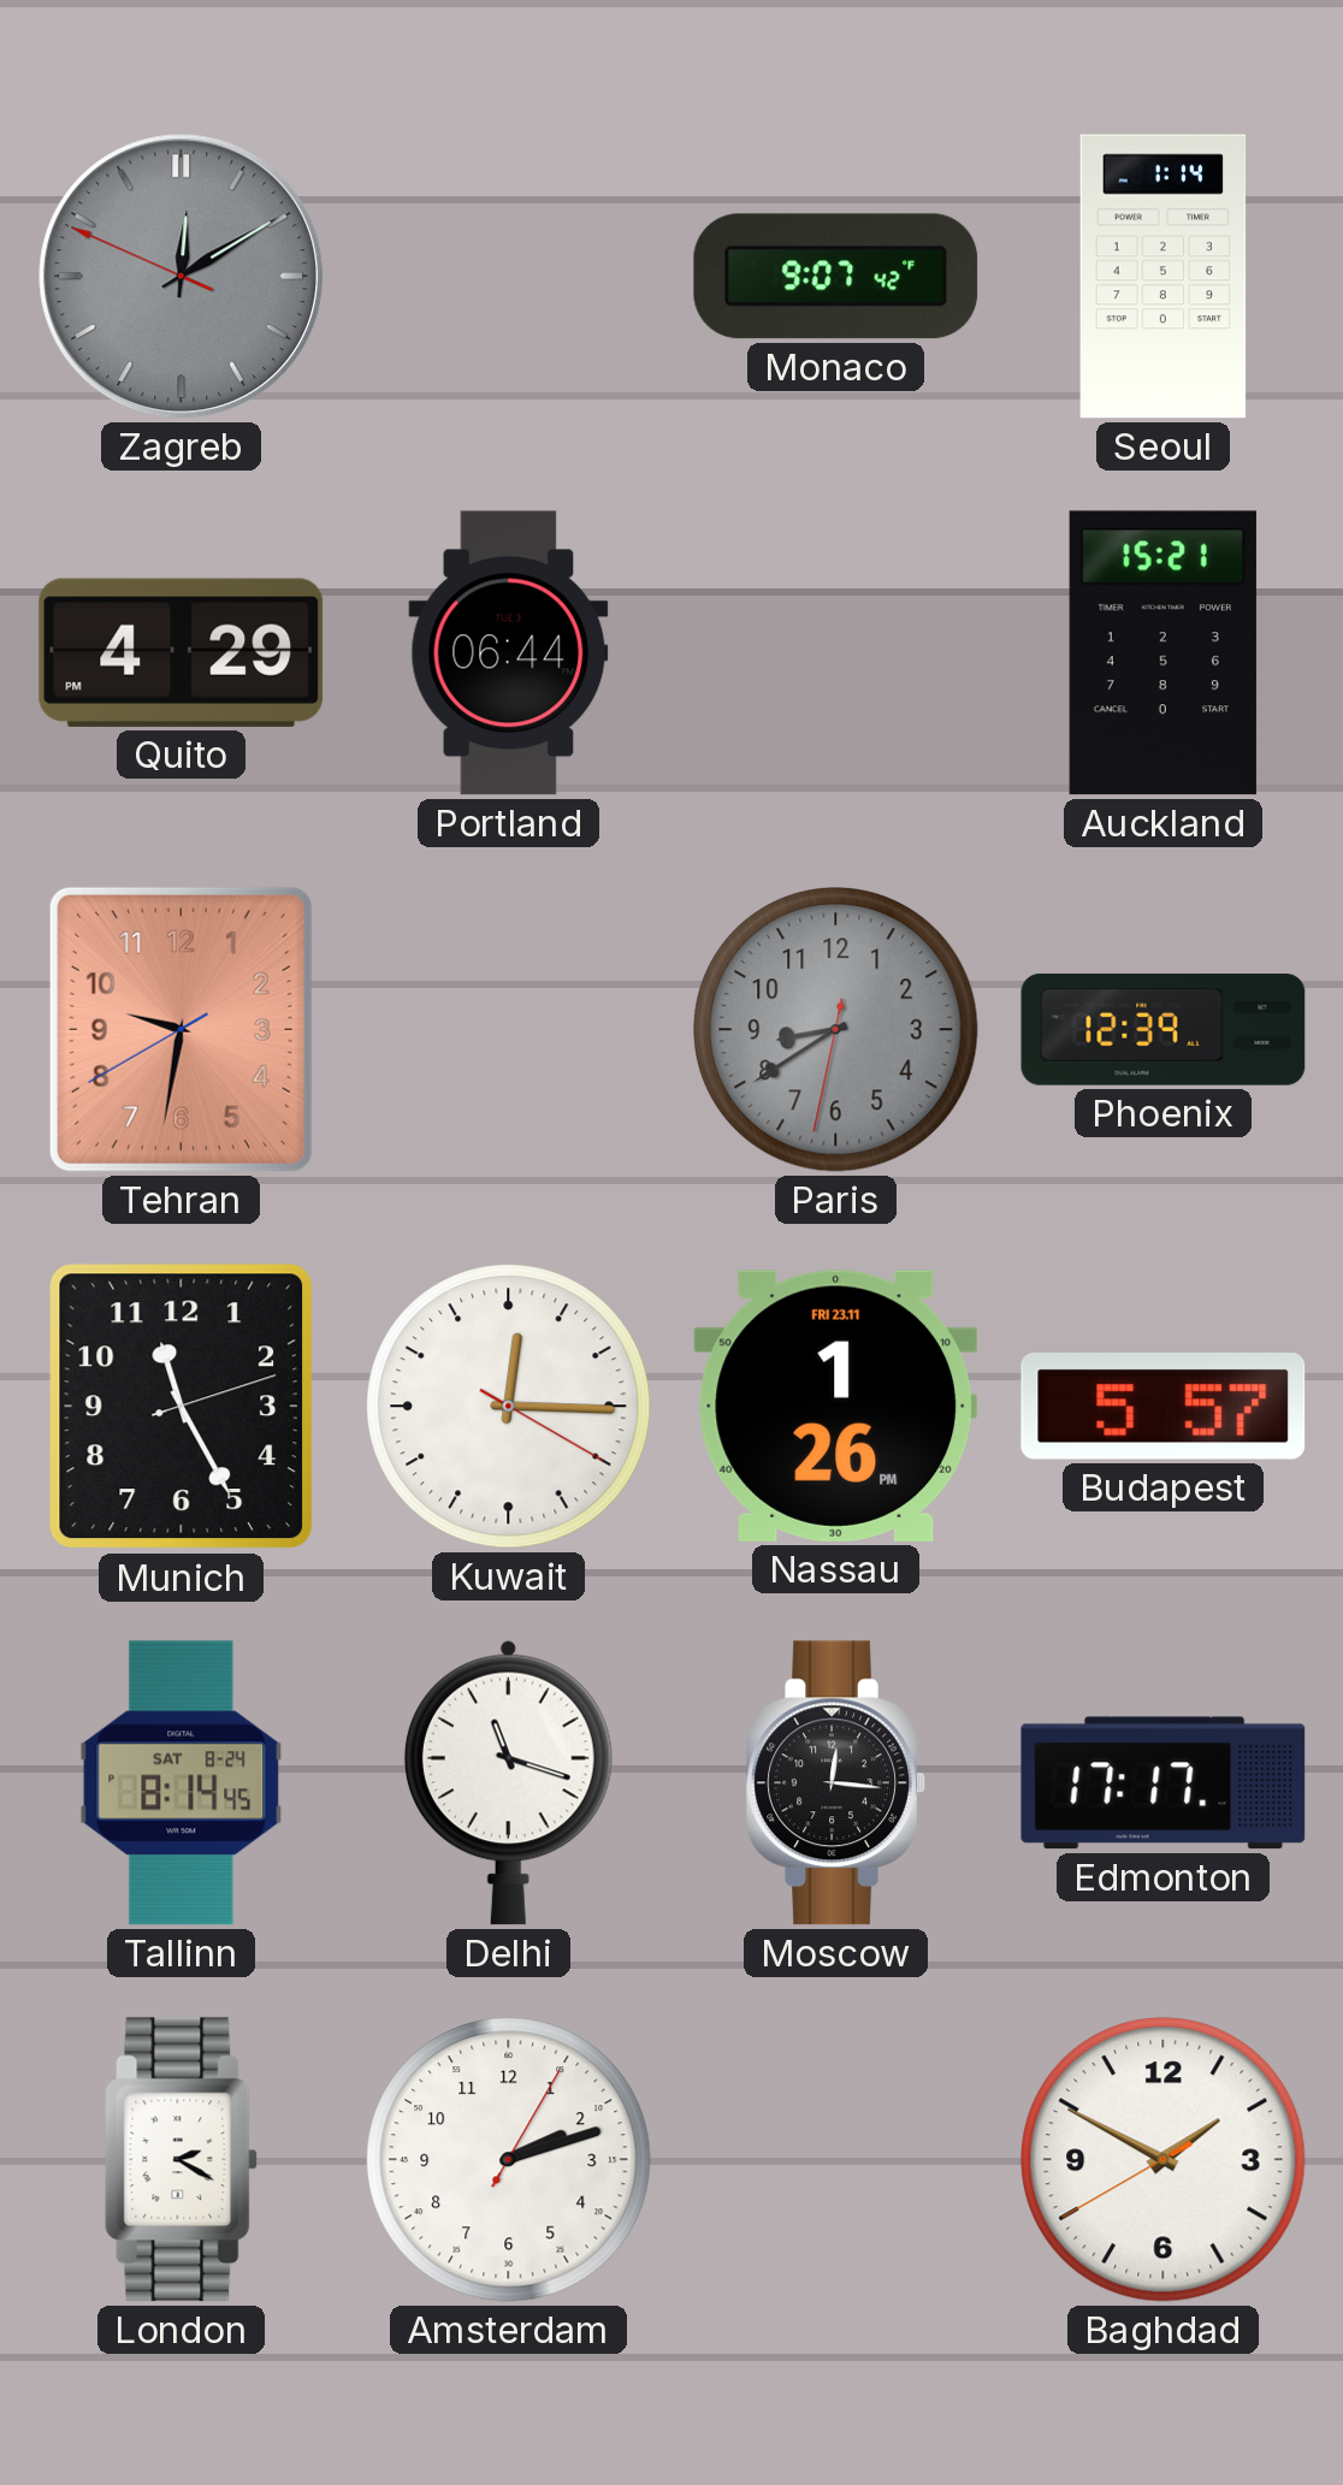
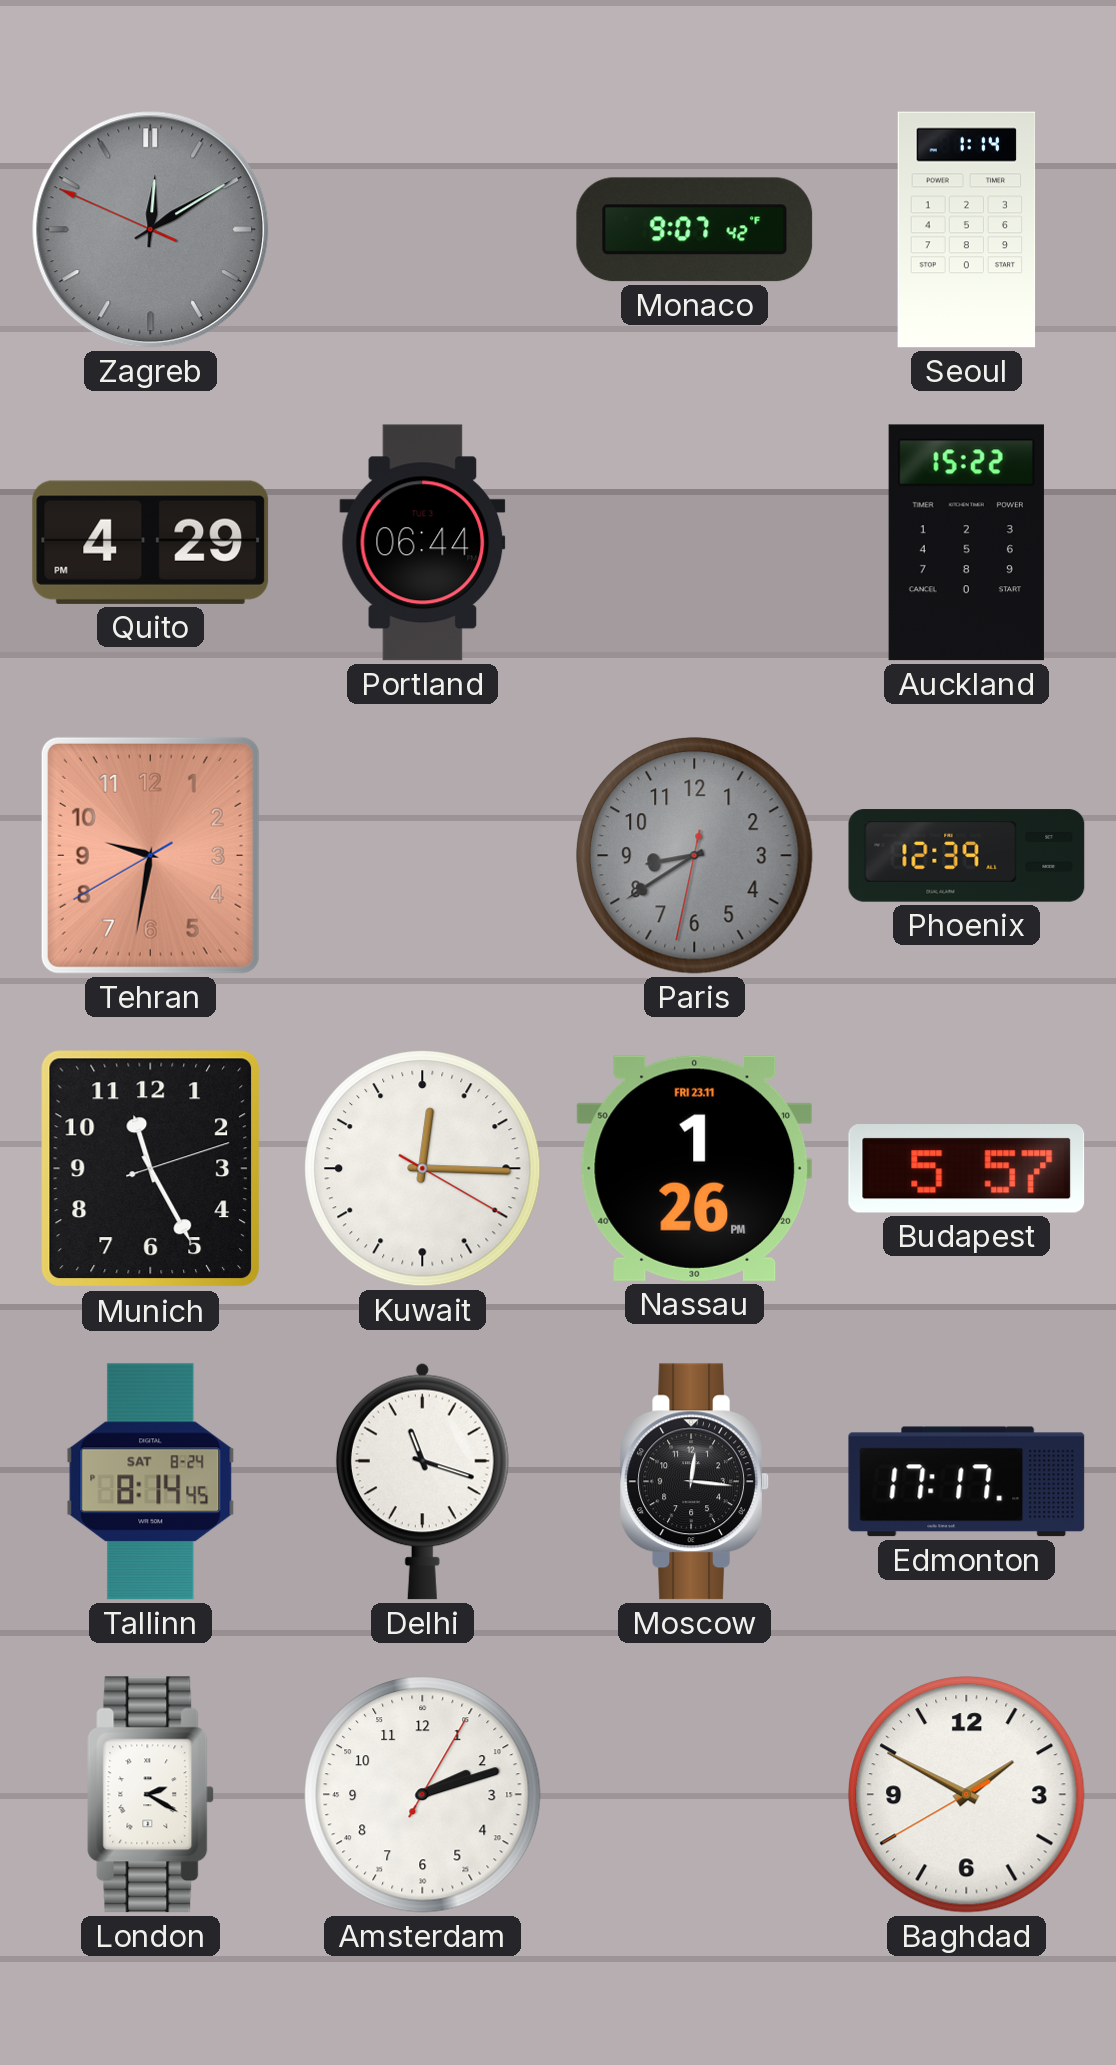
Auckland: 15:21 -> 15:22 (966, 543)
